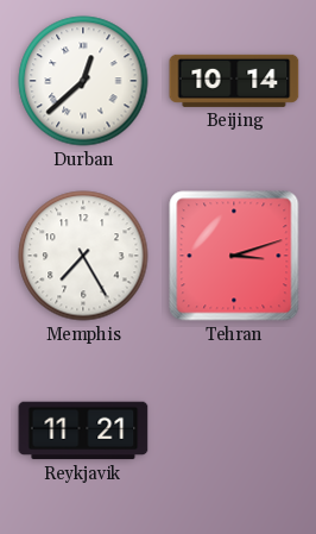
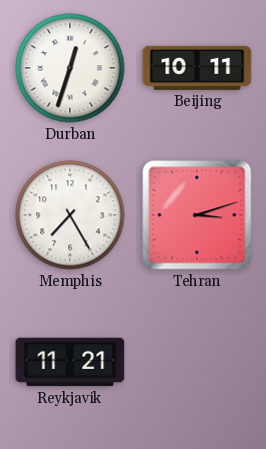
Durban: 12:38 -> 12:33 (70, 68)
Beijing: 10:14 -> 10:11 (197, 68)
